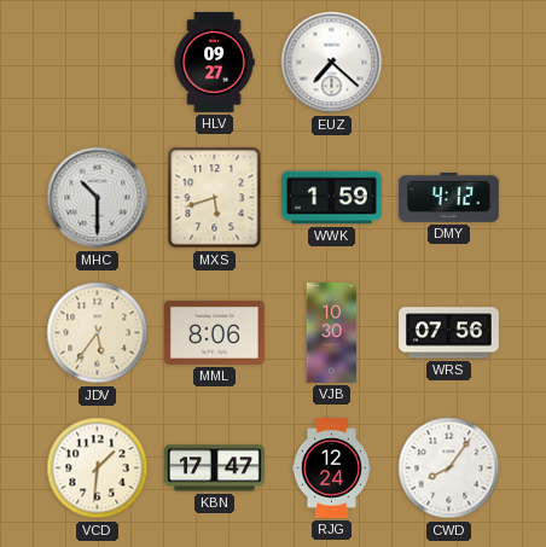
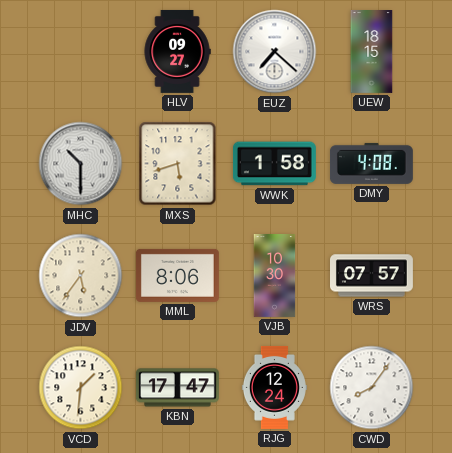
UEW: none -> 18:15 (372, 52)
WWK: 1:59 -> 1:58 (274, 164)
DMY: 4:12 -> 4:08 (371, 163)
WRS: 07:56 -> 07:57 (372, 276)
